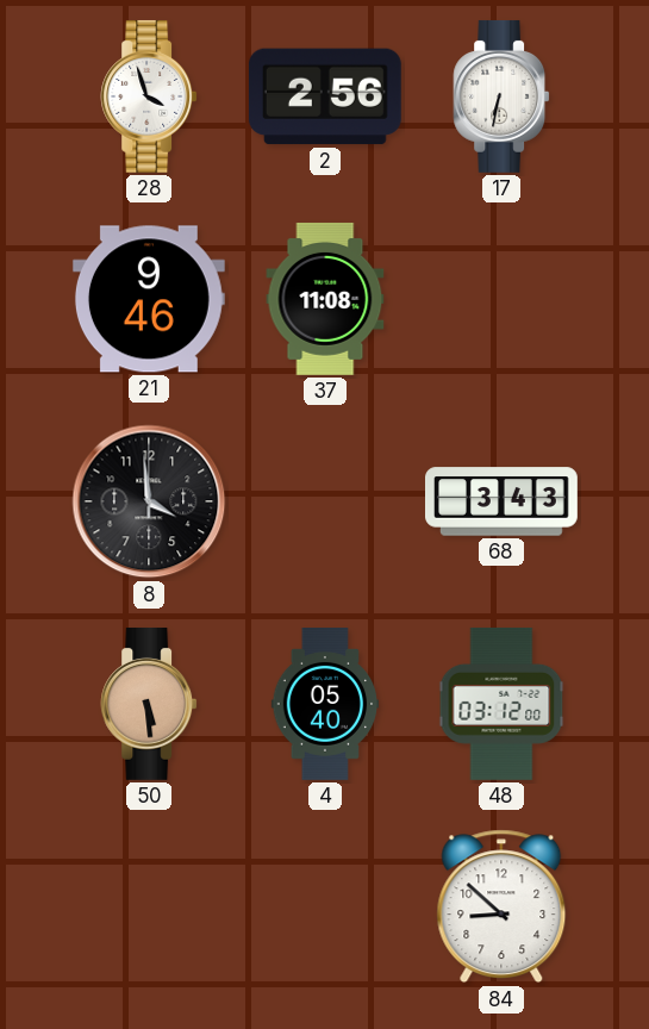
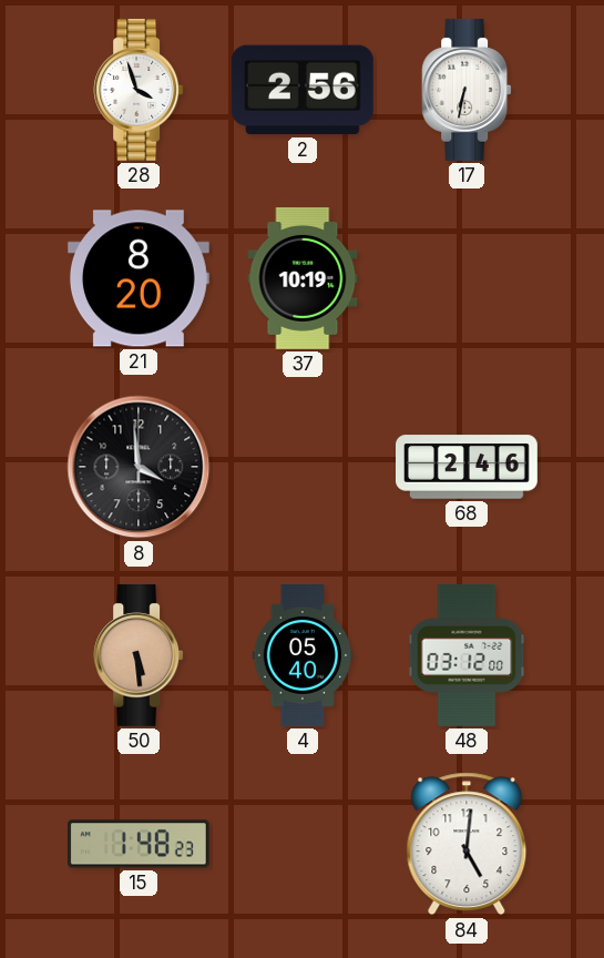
21: 9:46 -> 8:20 (139, 278)
37: 11:08 -> 10:19 (303, 278)
68: 3:43 -> 2:46 (468, 467)
15: none -> 1:48 (139, 844)
84: 8:52 -> 5:01 (467, 844)
